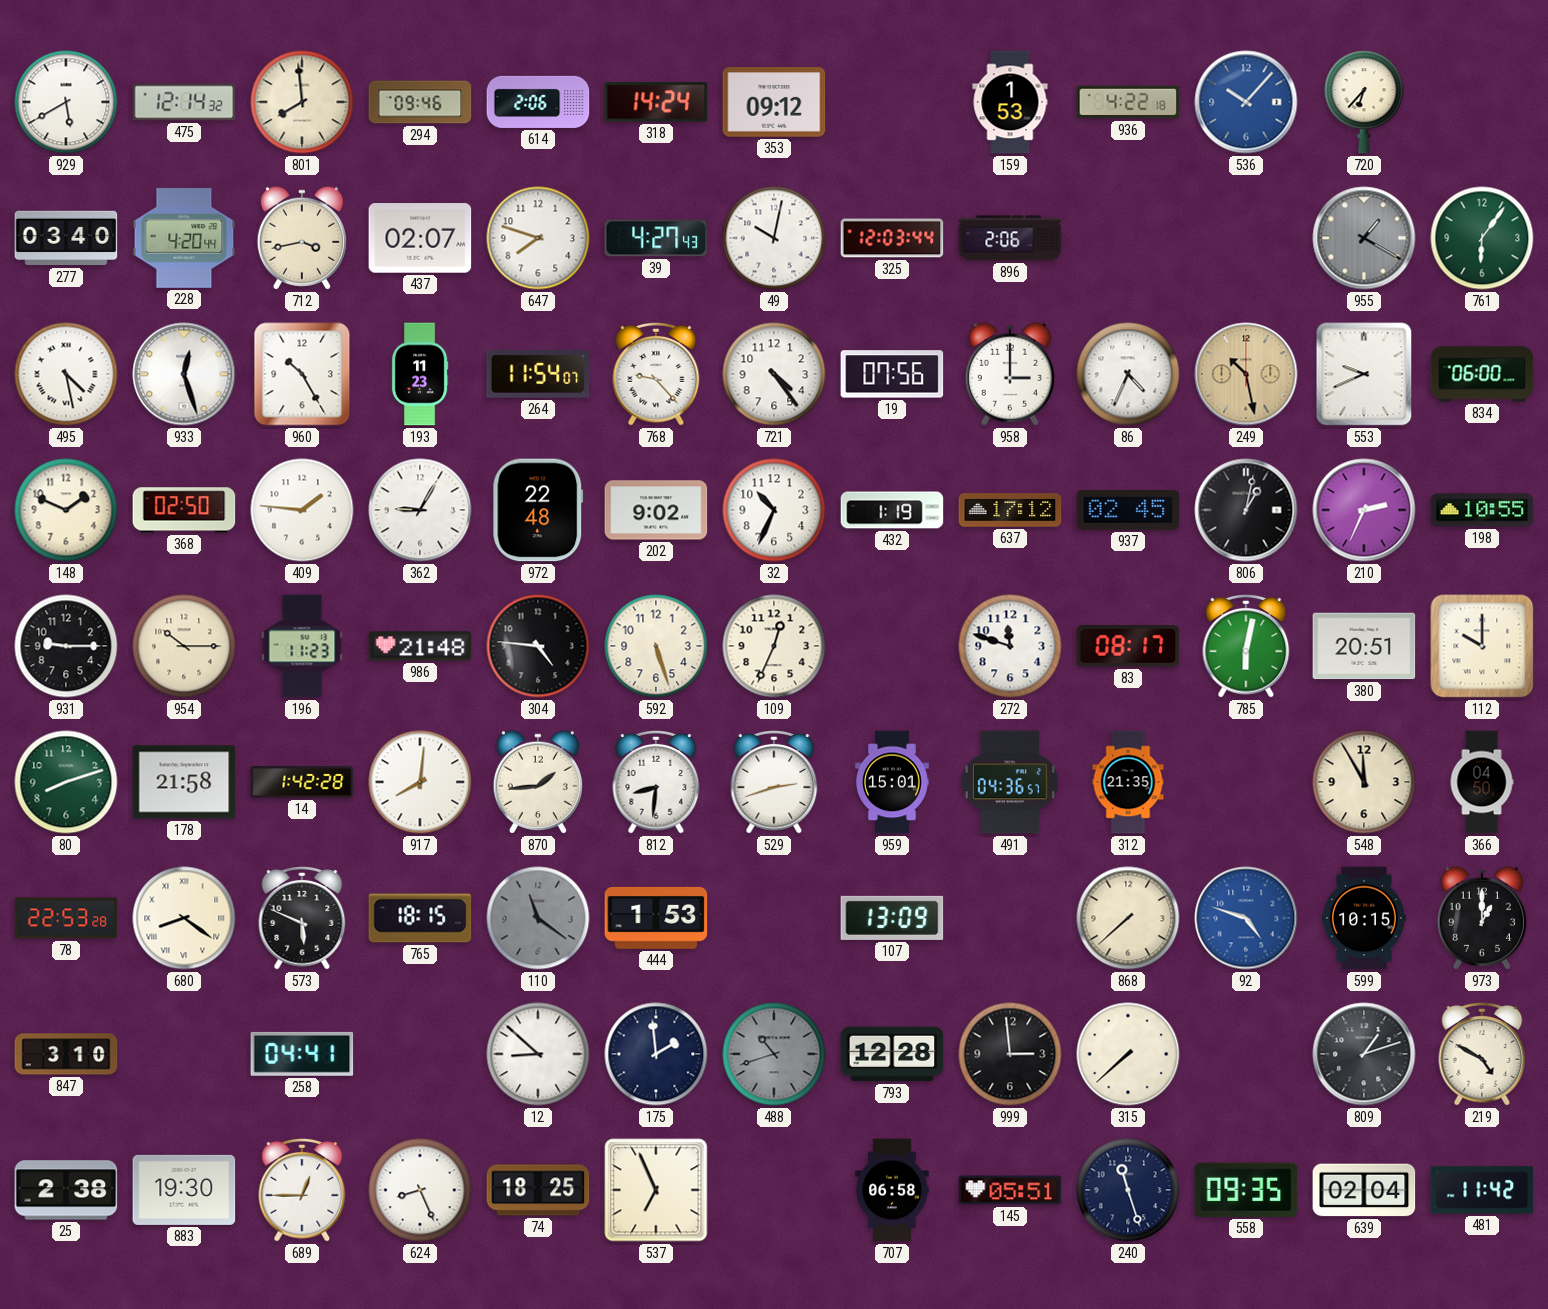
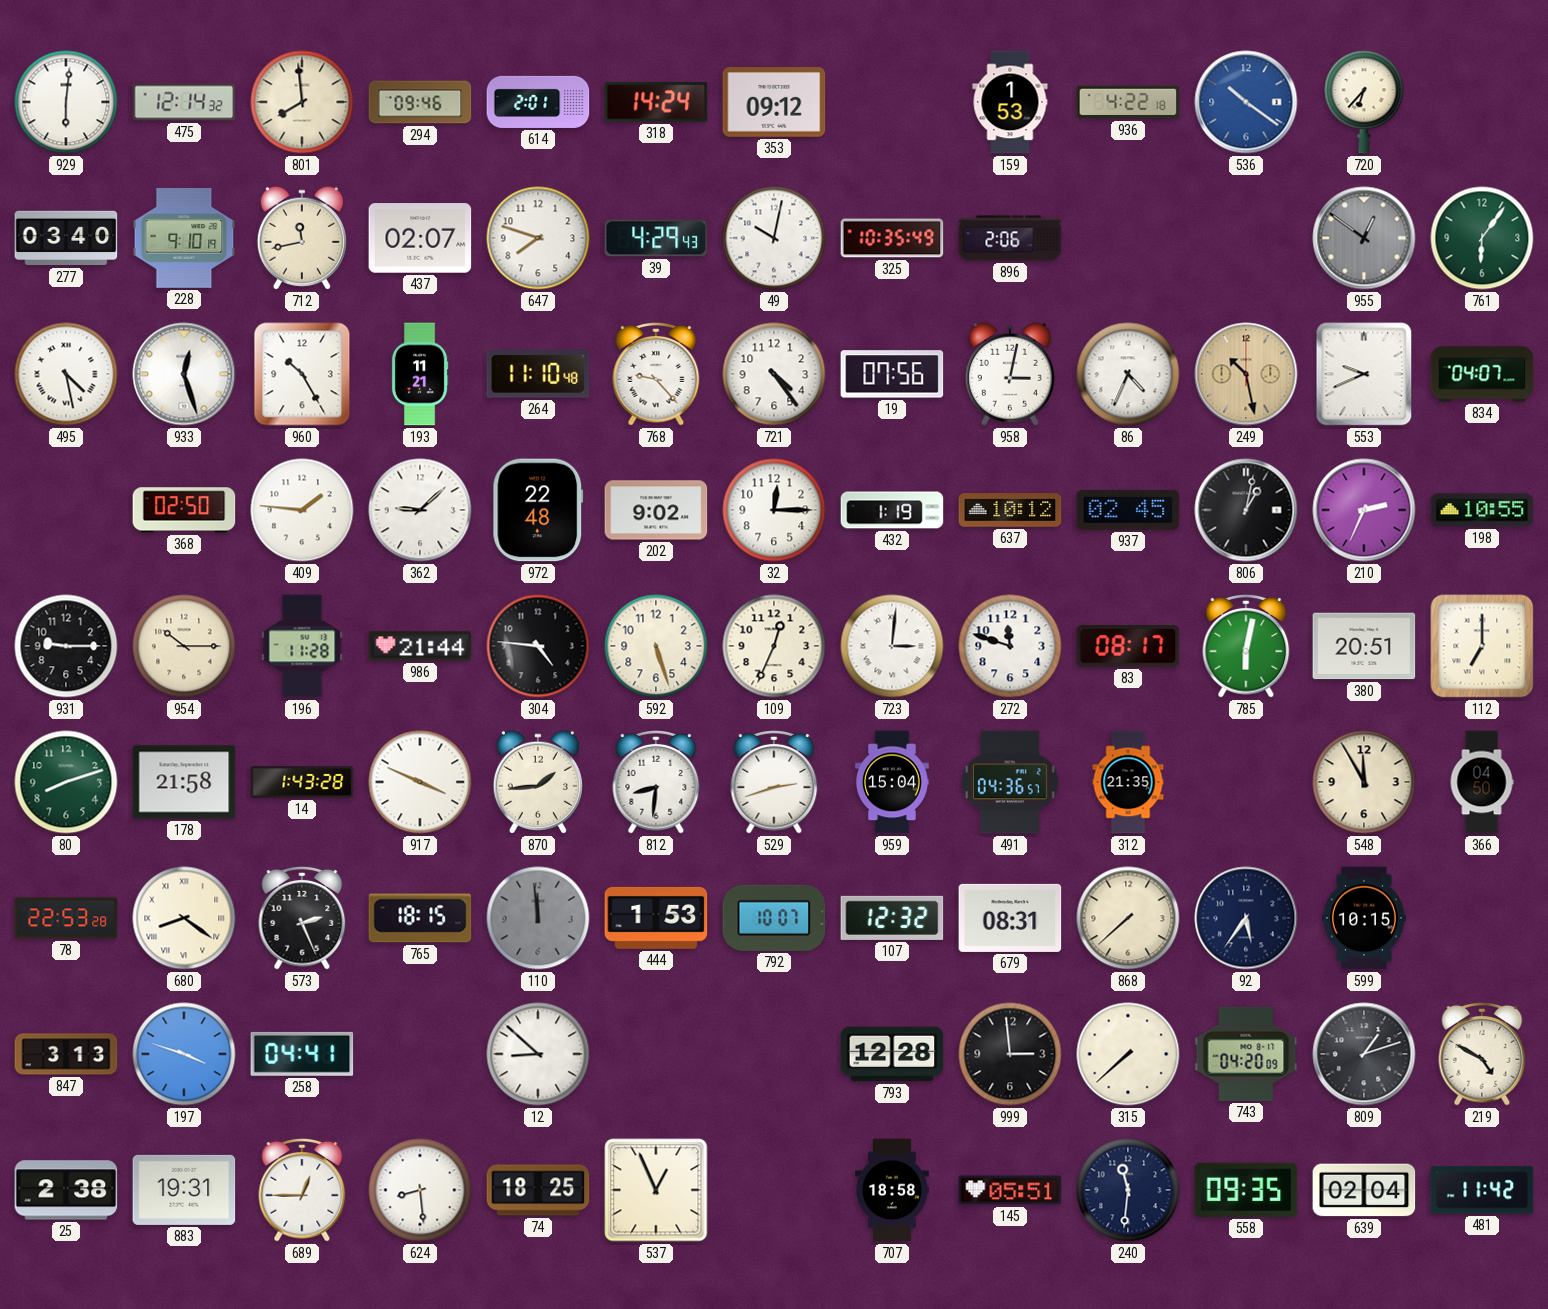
929: 5:40 -> 6:01 (66, 102)
614: 2:06 -> 2:01 (538, 102)
536: 10:07 -> 10:21 (1246, 102)
228: 4:20 -> 9:10 (184, 238)
712: 3:43 -> 11:43 (302, 238)
39: 4:27 -> 4:29 (656, 238)
325: 12:03 -> 10:35 (892, 238)
955: 1:20 -> 12:51 (1364, 238)
193: 11:23 -> 11:21 (420, 374)
264: 11:54 -> 11:10 (538, 375)
958: 3:00 -> 3:02 (1010, 374)
834: 06:00 -> 04:07 (1482, 374)
148: 1:49 -> none (66, 510)
362: 9:05 -> 9:08 (420, 510)
32: 10:34 -> 12:15 (774, 510)
637: 17:12 -> 10:12 (1010, 510)
196: 11:23 -> 11:28 (302, 646)
986: 21:48 -> 21:44 (420, 646)
723: none -> 3:01 (892, 646)
112: 10:00 -> 7:00 (1482, 646)
14: 1:42 -> 1:43 (302, 782)
917: 8:01 -> 3:49 (420, 782)
959: 15:01 -> 15:04 (892, 782)
573: 5:49 -> 2:26 (302, 919)
110: 11:21 -> 11:59 (538, 918)
792: none -> 10:07 (774, 918)
107: 13:09 -> 12:32 (892, 918)
679: none -> 08:31 (1010, 918)
92: 4:48 -> 5:36 (1246, 918)
92 dial: blue -> navy (1246, 918)
973: 1:00 -> none (1482, 918)
847: 3:10 -> 3:13 (66, 1054)
197: none -> 3:48 (184, 1054)
175: 1:59 -> none (656, 1054)
488: 10:42 -> none (774, 1054)
743: none -> 04:20 (1246, 1054)
883: 19:30 -> 19:31 (184, 1190)
624: 8:26 -> 8:29 (420, 1190)
537: 6:56 -> 12:56 (656, 1190)
707: 06:58 -> 18:58 (892, 1190)
240: 11:27 -> 11:31 (1128, 1190)
